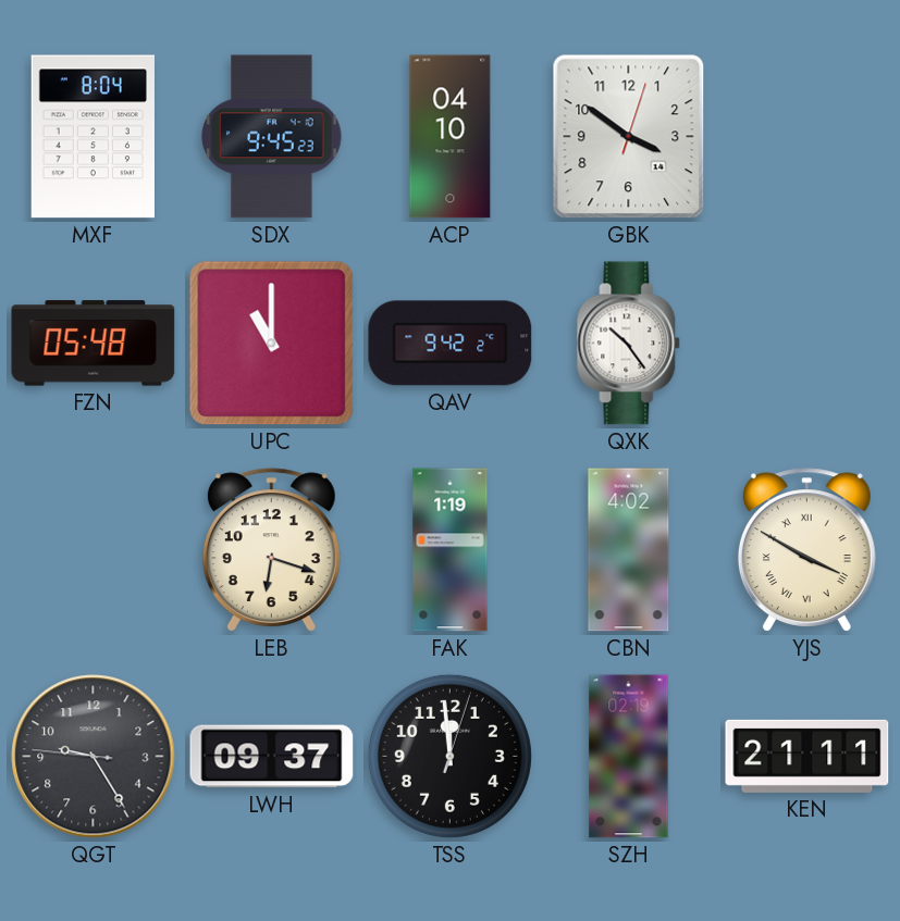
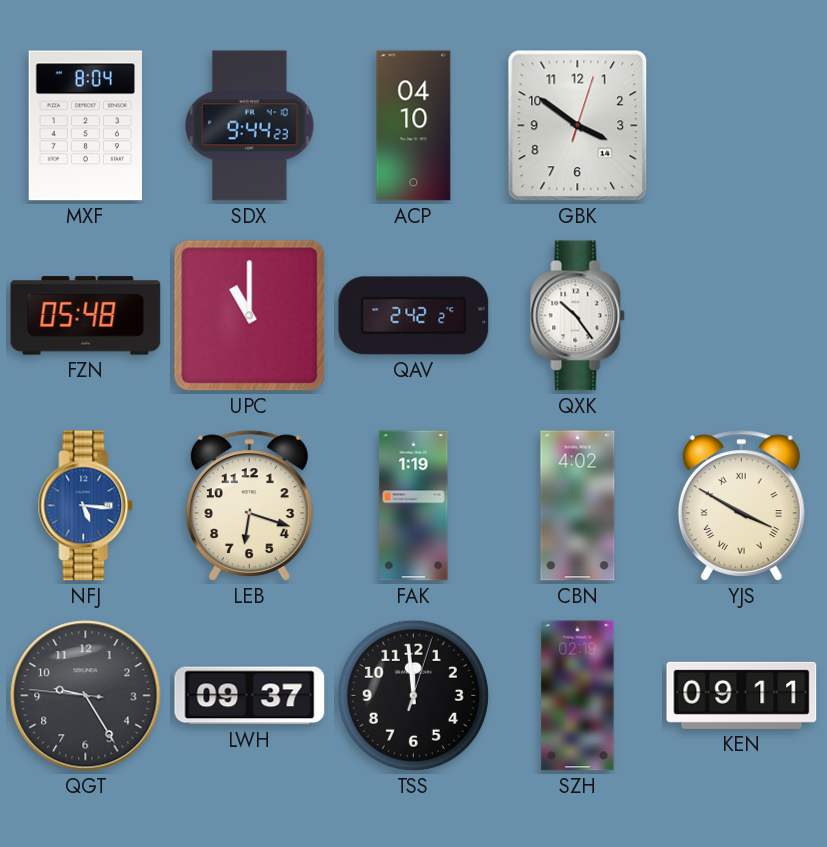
SDX: 9:45 -> 9:44 (250, 126)
QAV: 9:42 -> 2:42 (414, 316)
NFJ: none -> 5:16 (86, 506)
KEN: 21:11 -> 09:11 (742, 695)
